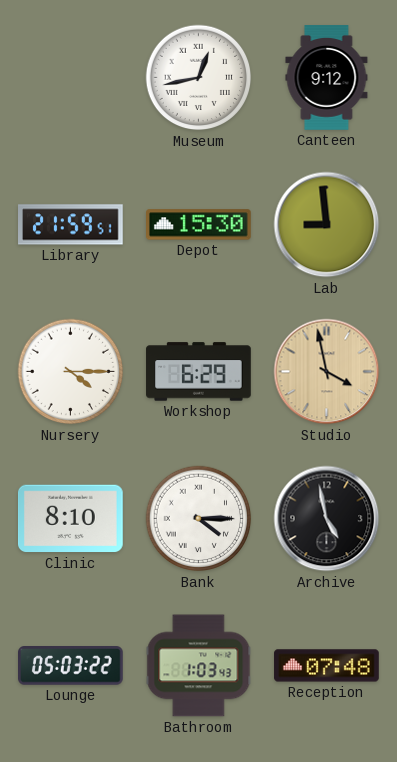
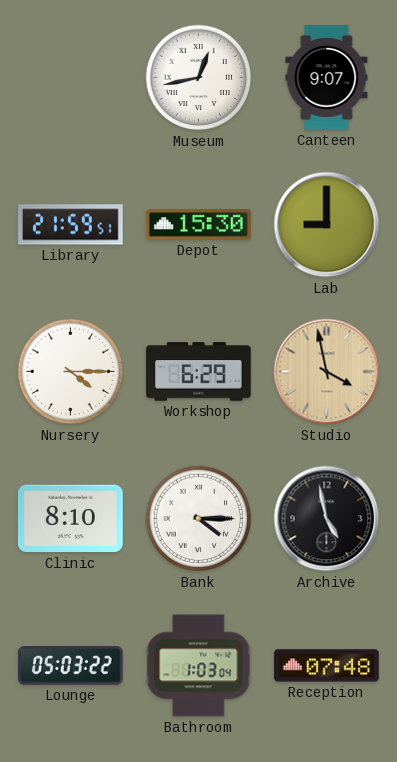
Canteen: 9:12 -> 9:07 (327, 78)
Lab: 8:59 -> 9:00 (327, 225)
Bathroom: 1:03:43 -> 1:03:04 (199, 666)
